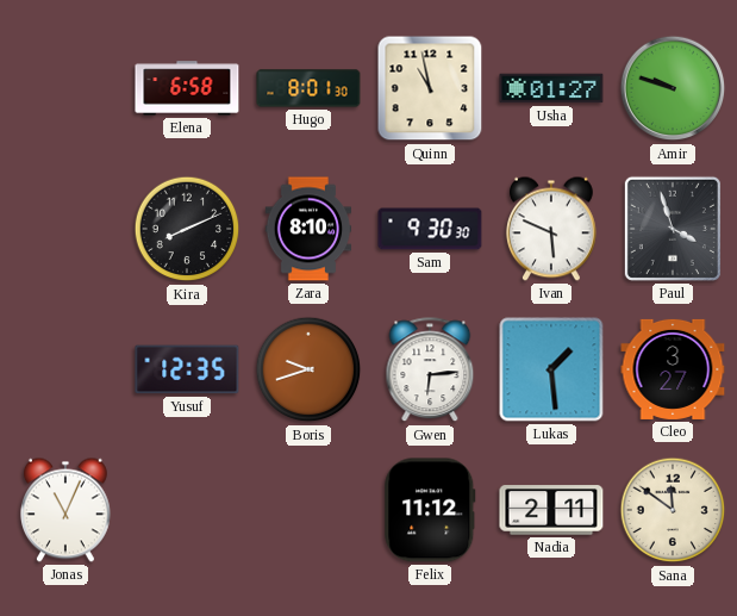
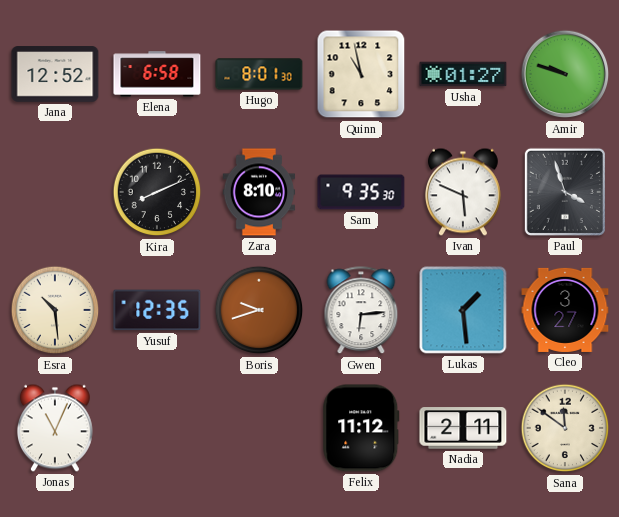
Jana: none -> 12:52 (55, 74)
Sam: 9:30 -> 9:35 (361, 192)
Esra: none -> 10:29 (55, 310)
